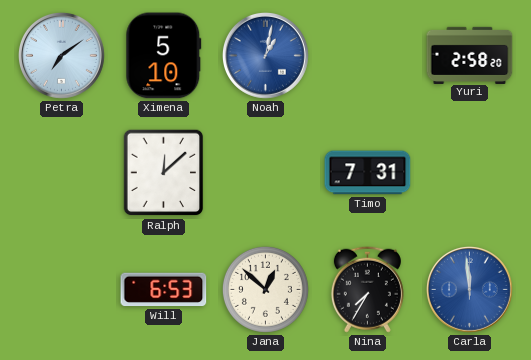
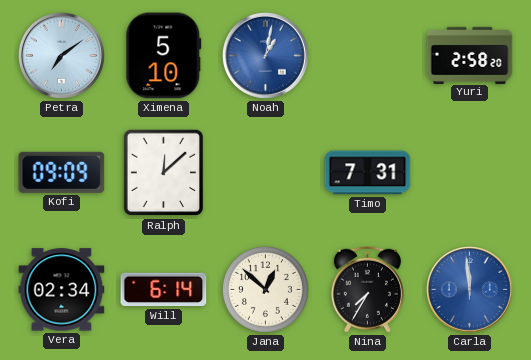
Kofi: none -> 09:09 (62, 172)
Vera: none -> 02:34 (62, 290)
Will: 6:53 -> 6:14 (164, 290)
